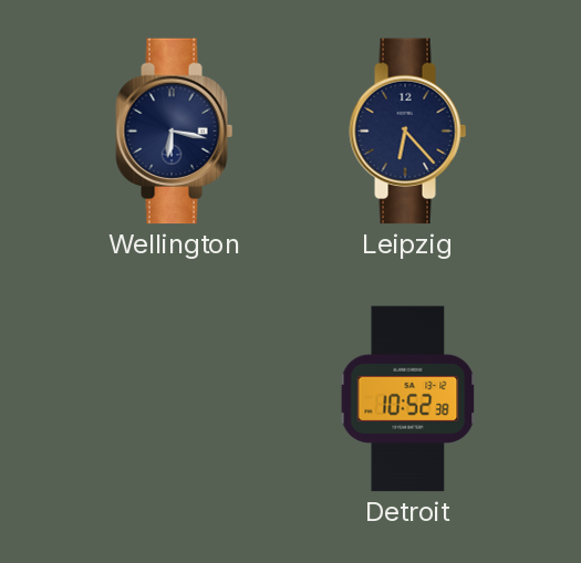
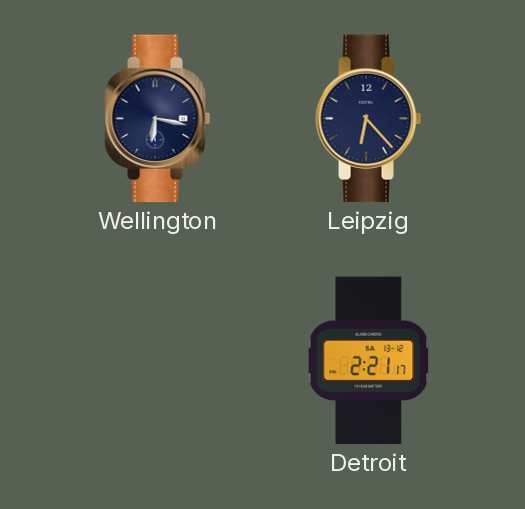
Detroit: 10:52 -> 2:21 (369, 361)
